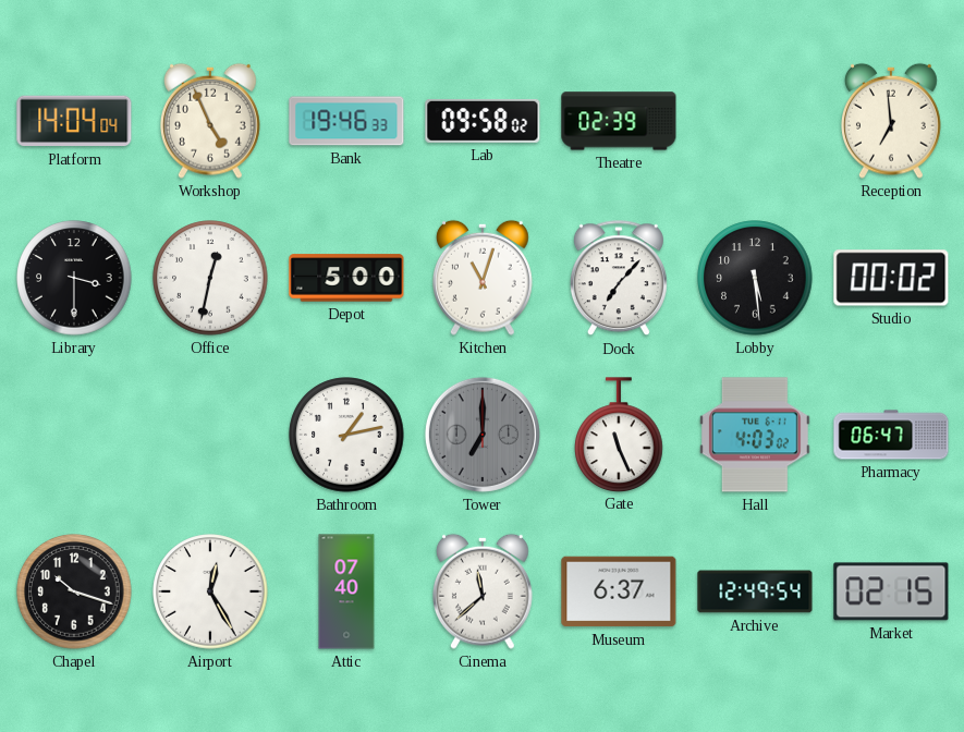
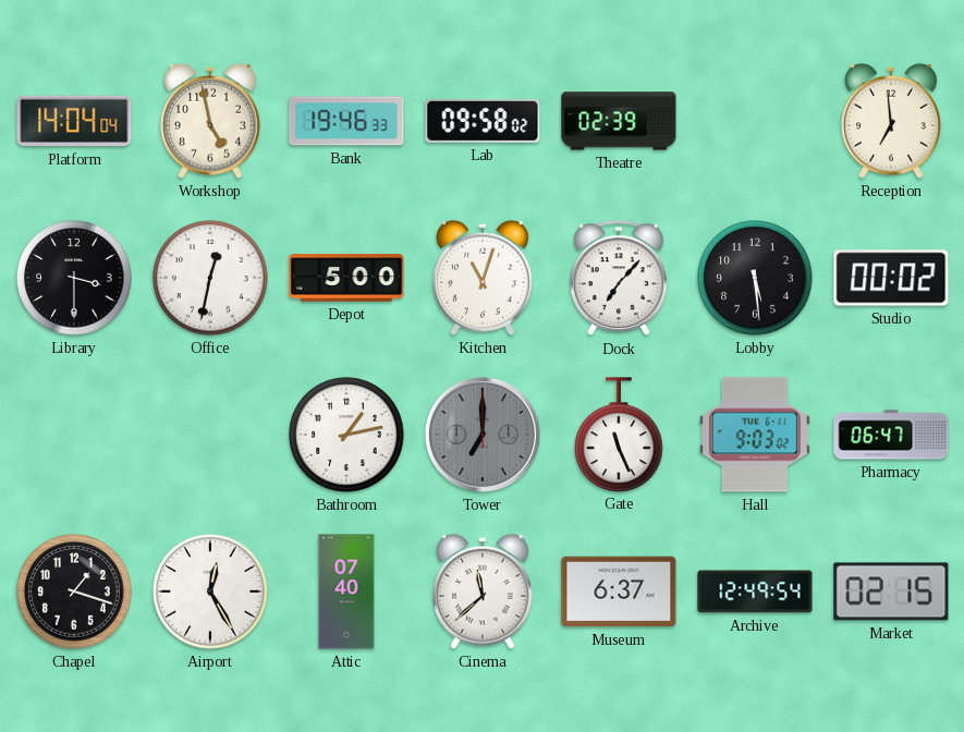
Workshop: 4:56 -> 4:58 (211, 121)
Hall: 4:03 -> 9:03 (755, 435)
Chapel: 10:18 -> 1:18 (74, 591)
